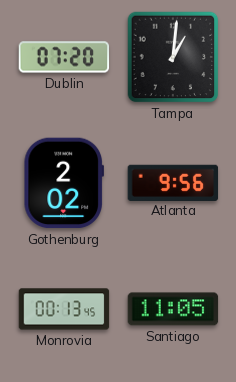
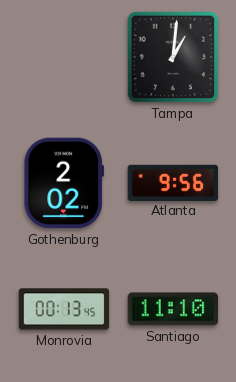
Dublin: 07:20 -> none (64, 57)
Santiago: 11:05 -> 11:10 (173, 309)
